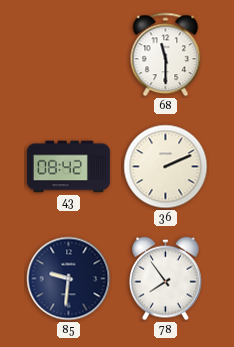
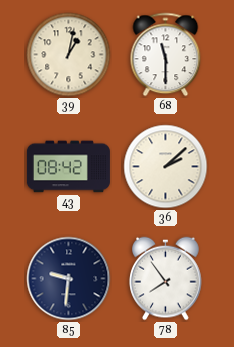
39: none -> 1:02 (69, 55)
36: 2:11 -> 2:08 (166, 167)
